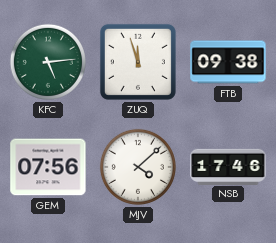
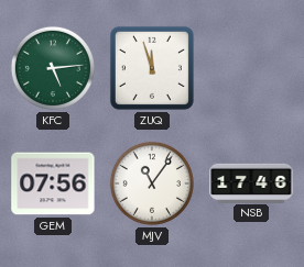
FTB: 09:38 -> none (228, 62)
MJV: 4:08 -> 11:06 (152, 183)
